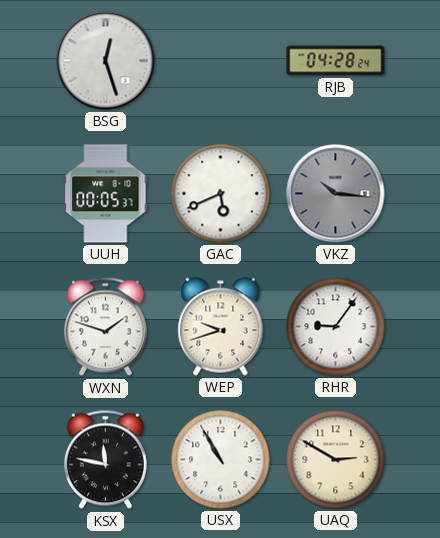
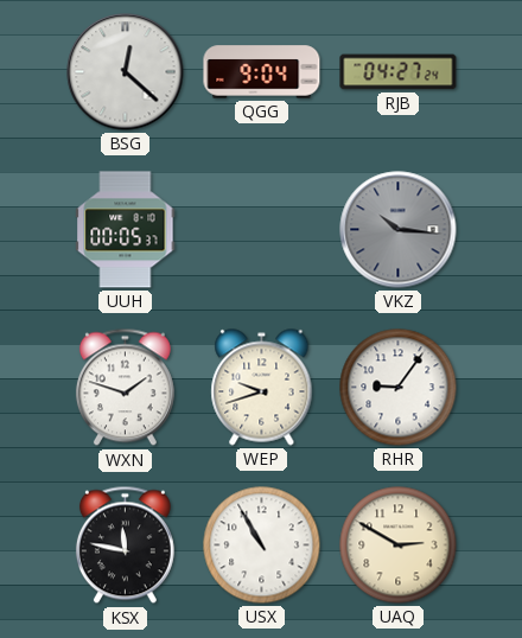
BSG: 12:27 -> 12:22 (126, 72)
QGG: none -> 9:04 (262, 72)
RJB: 04:28 -> 04:27 (399, 72)
GAC: 5:41 -> none (221, 194)
